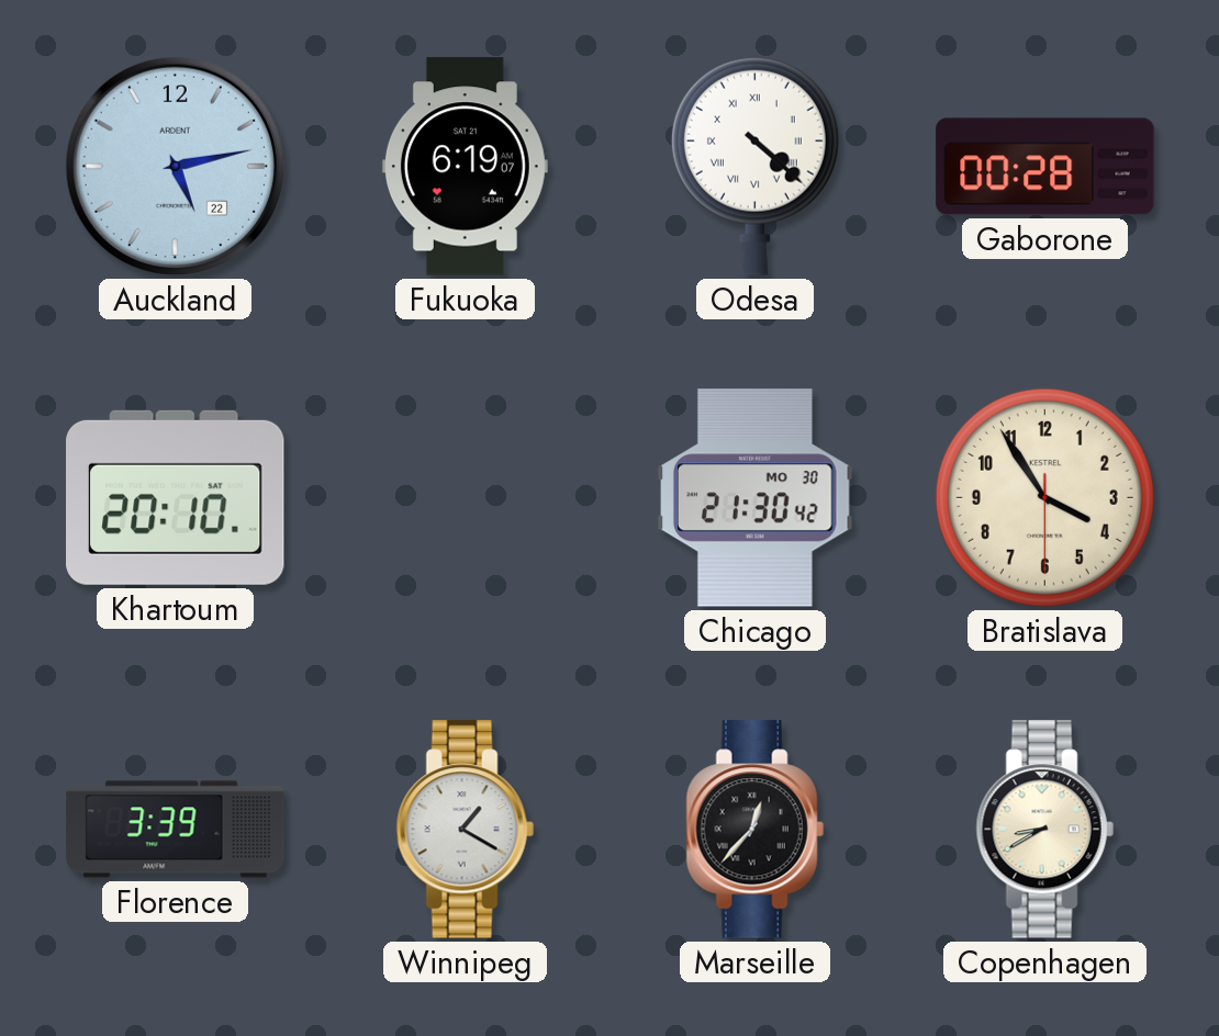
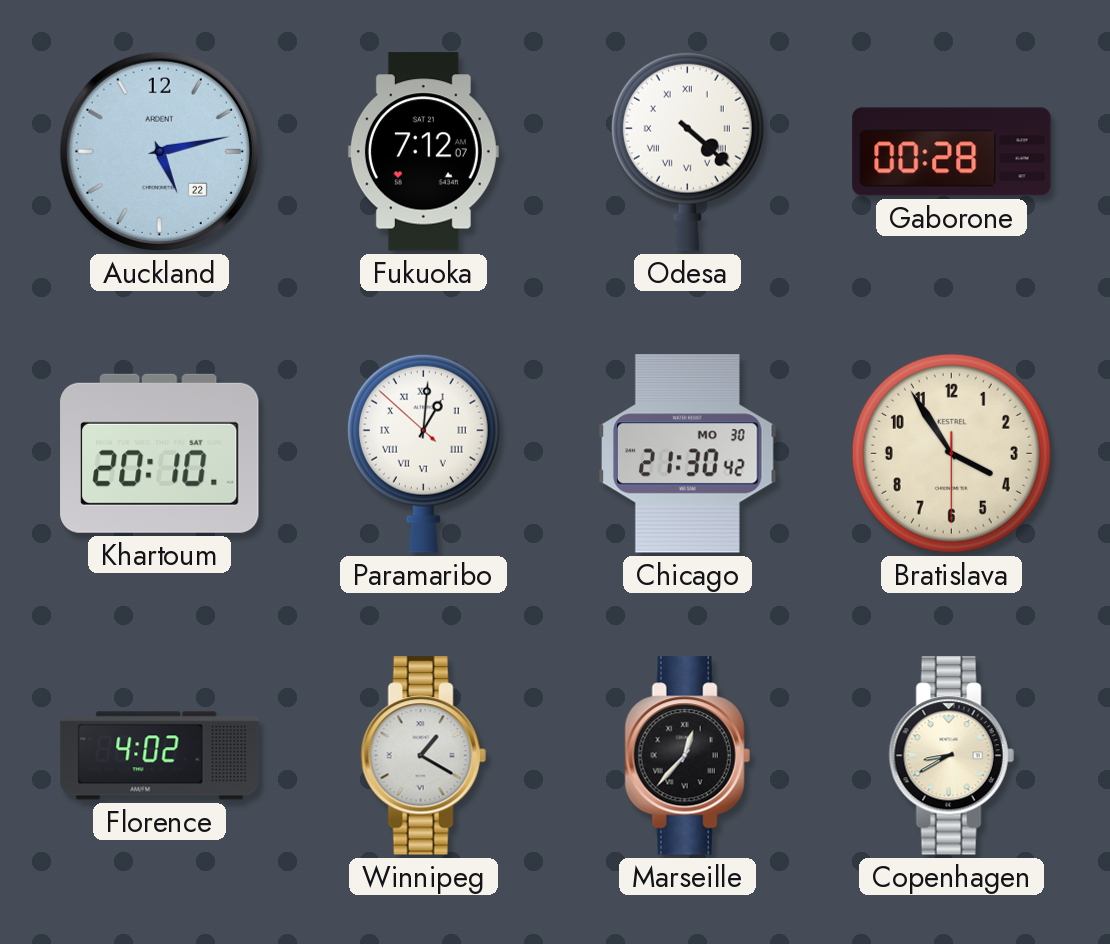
Fukuoka: 6:19 -> 7:12 (423, 152)
Paramaribo: none -> 1:00 (423, 453)
Florence: 3:39 -> 4:02 (160, 756)
